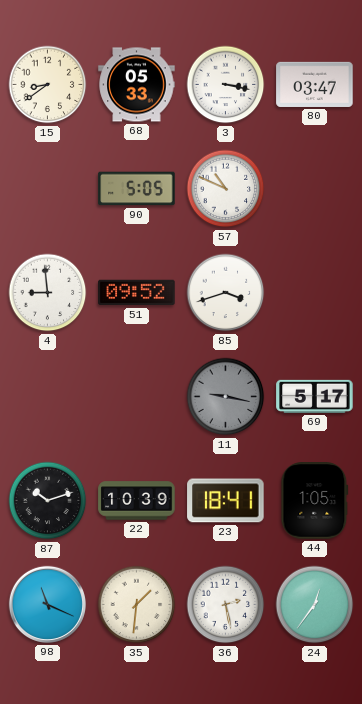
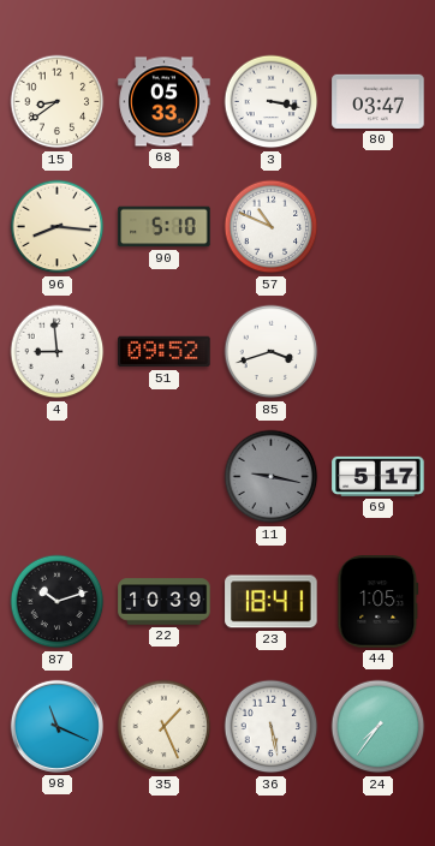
96: none -> 8:16 (58, 227)
90: 5:05 -> 5:10 (165, 227)
35: 1:31 -> 1:26 (165, 727)
36: 2:28 -> 5:28 (272, 727)
24: 12:36 -> 7:36 (379, 727)
